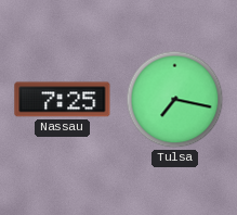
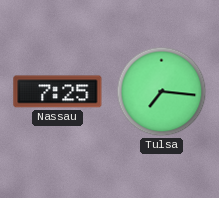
Tulsa: 7:17 -> 7:16 (162, 92)
